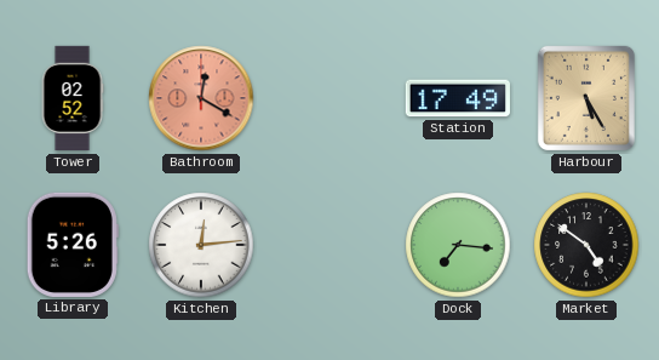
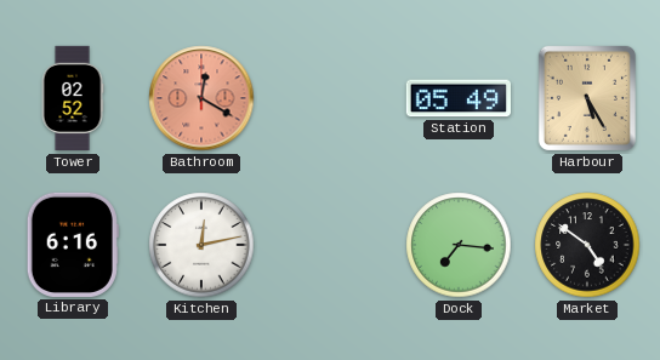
Station: 17:49 -> 05:49 (459, 98)
Library: 5:26 -> 6:16 (73, 245)
Kitchen: 12:14 -> 12:13 (201, 245)
